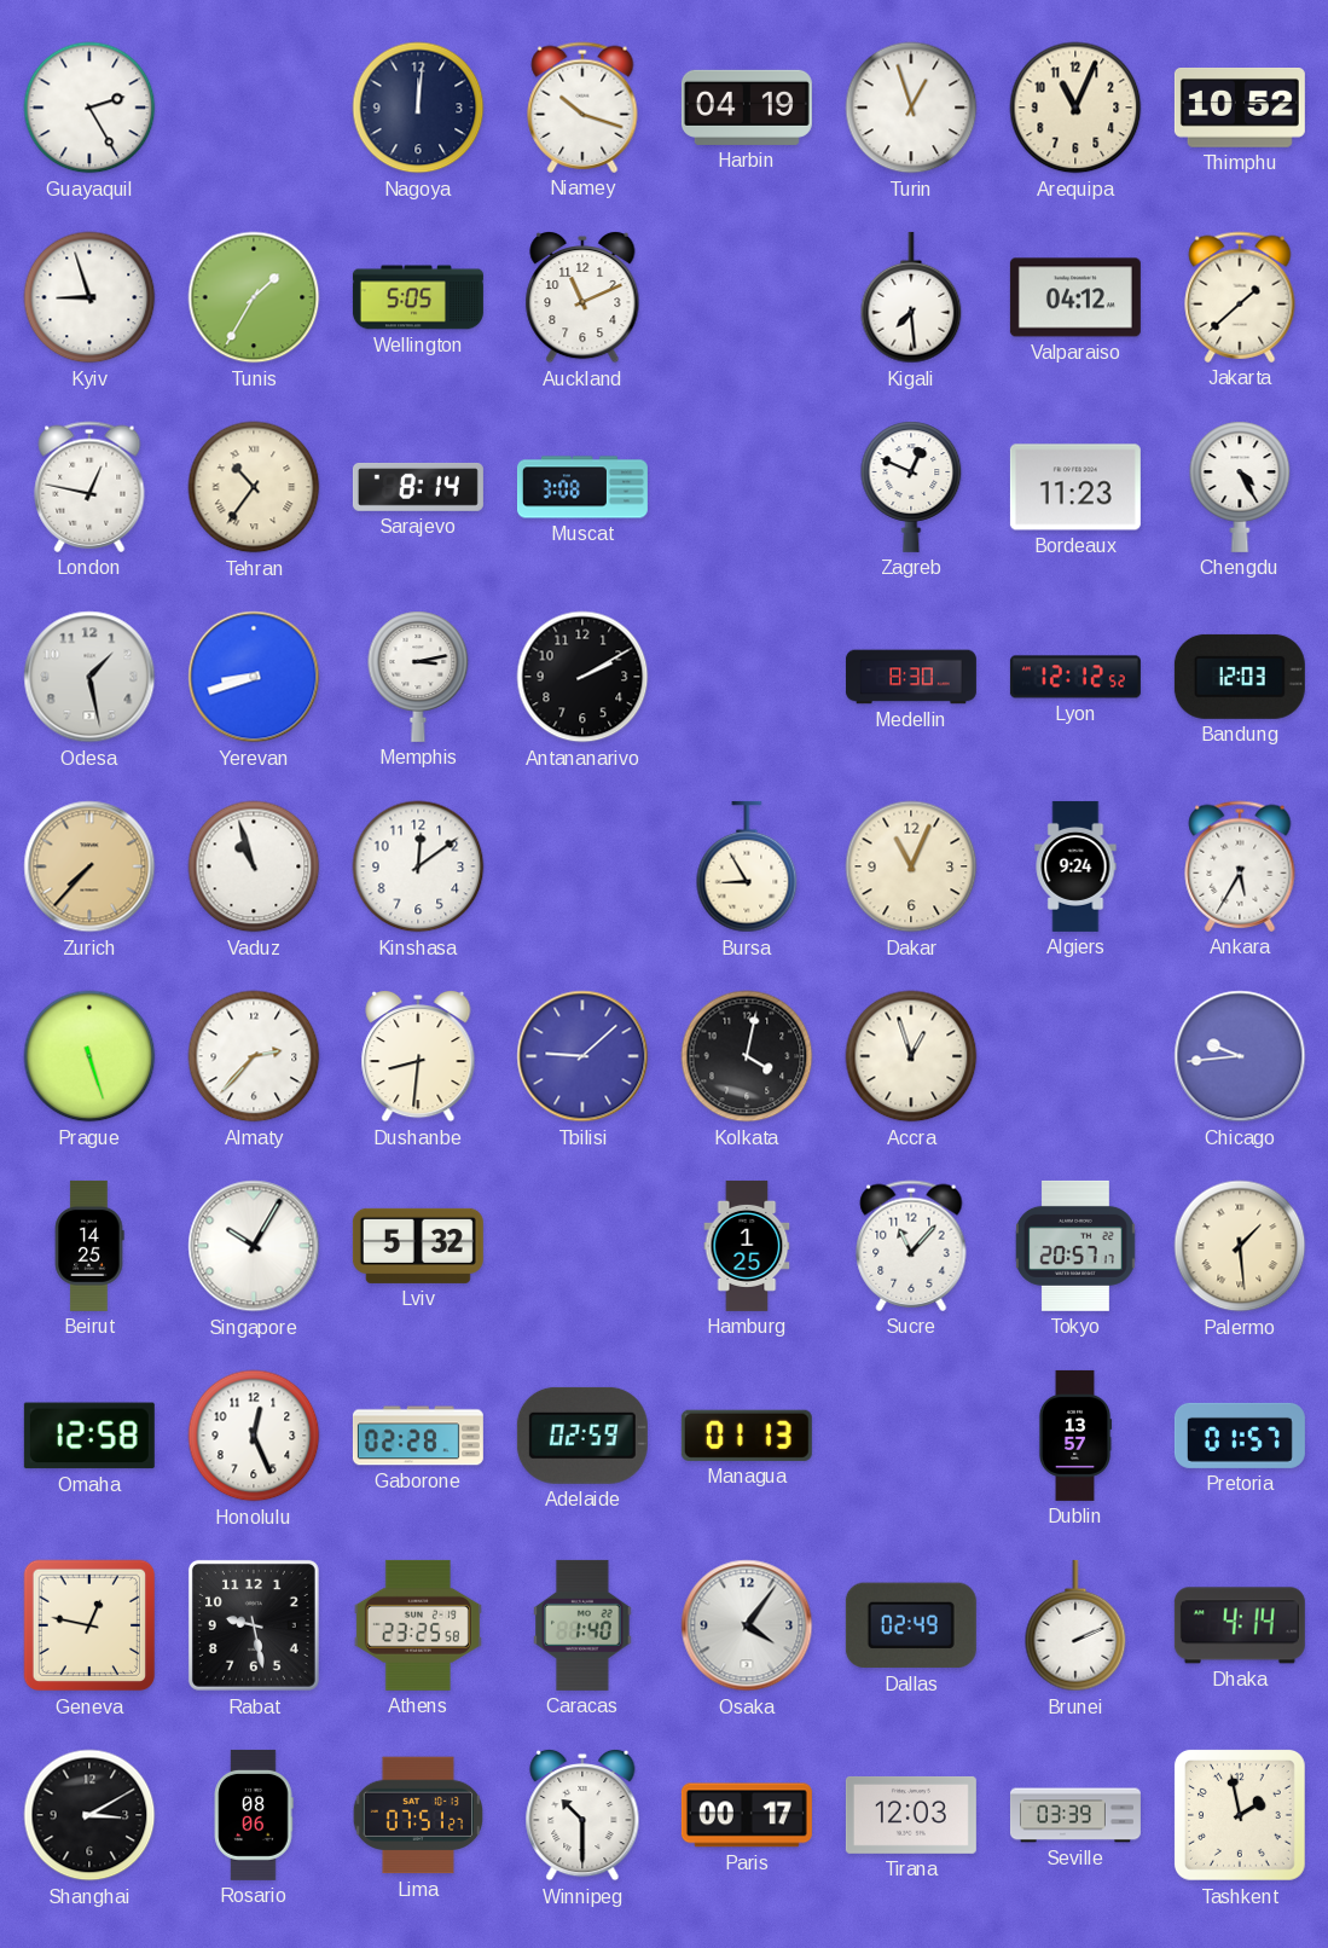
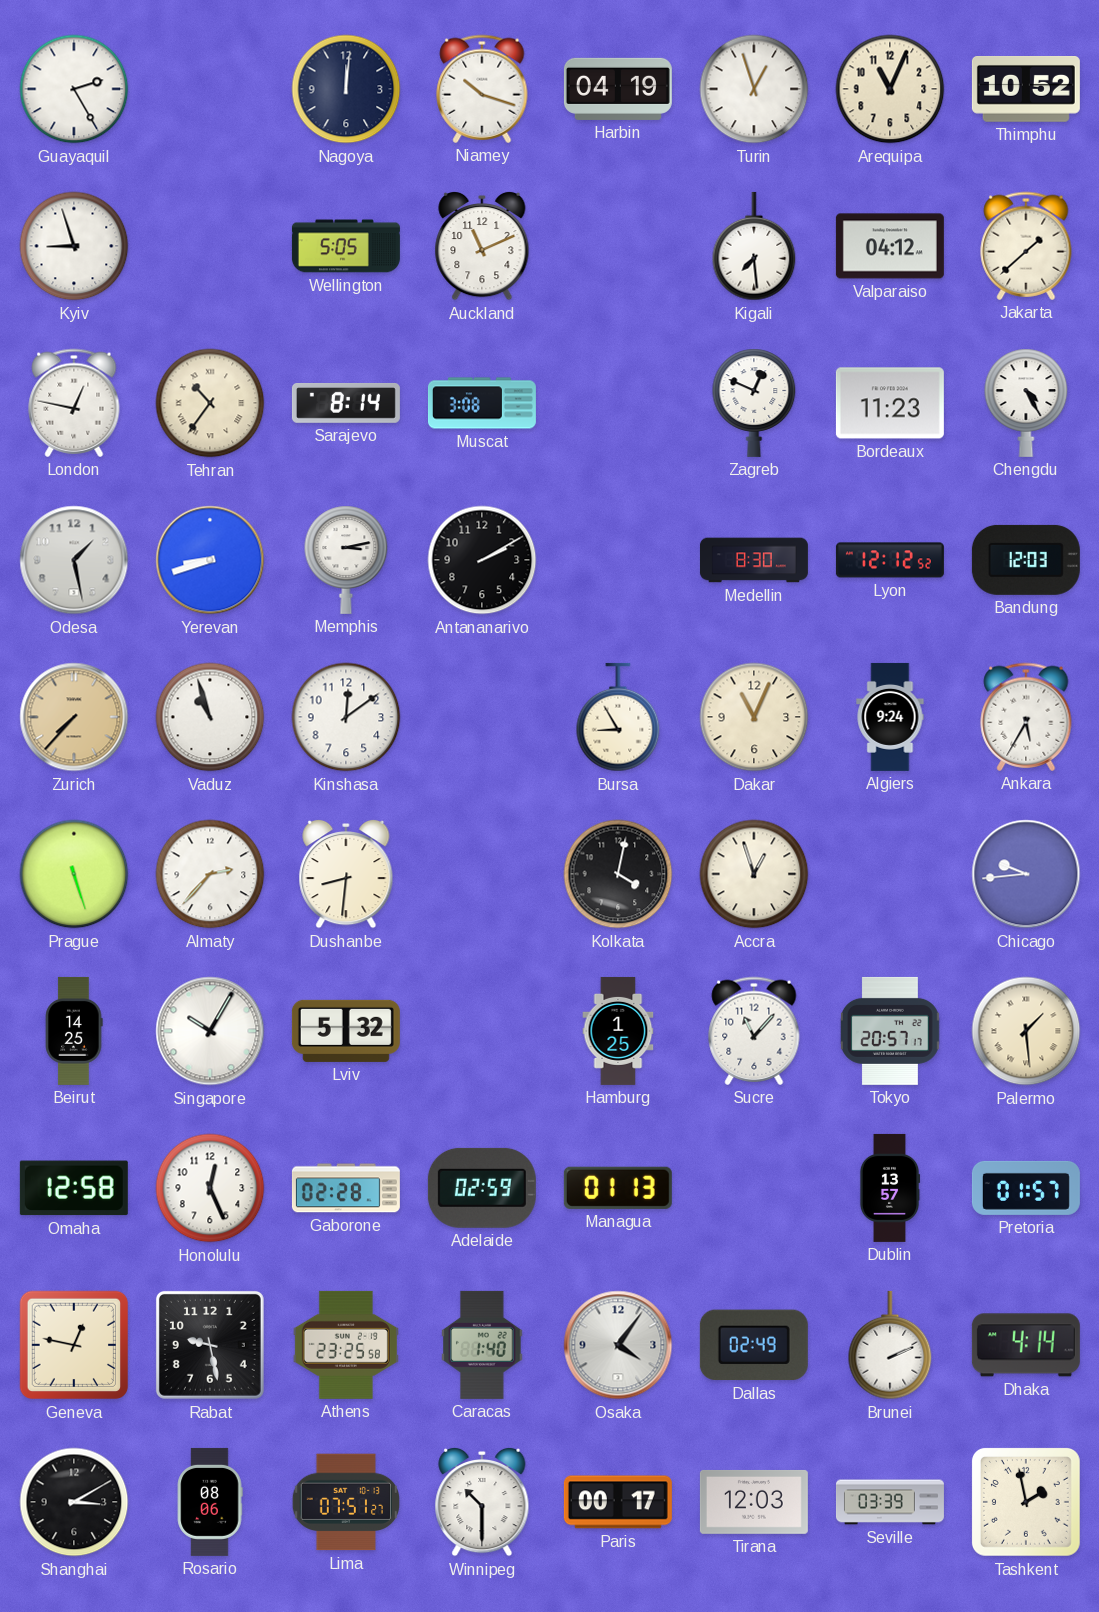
Tunis: 1:35 -> none (254, 297)
Tbilisi: 9:08 -> none (582, 1056)
